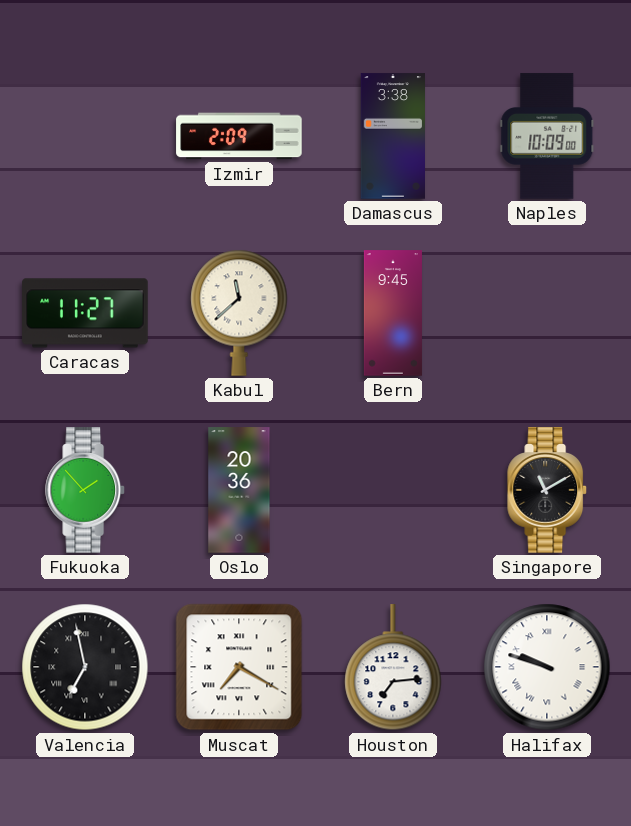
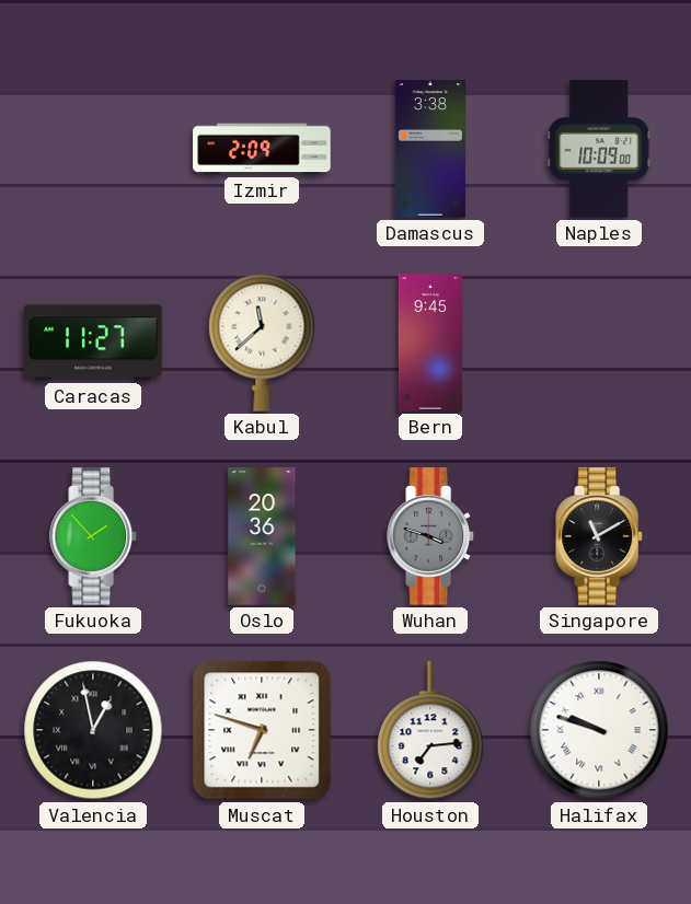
Wuhan: none -> 3:48 (431, 536)
Valencia: 6:58 -> 12:58 (93, 730)
Muscat: 7:20 -> 6:48 (262, 730)
